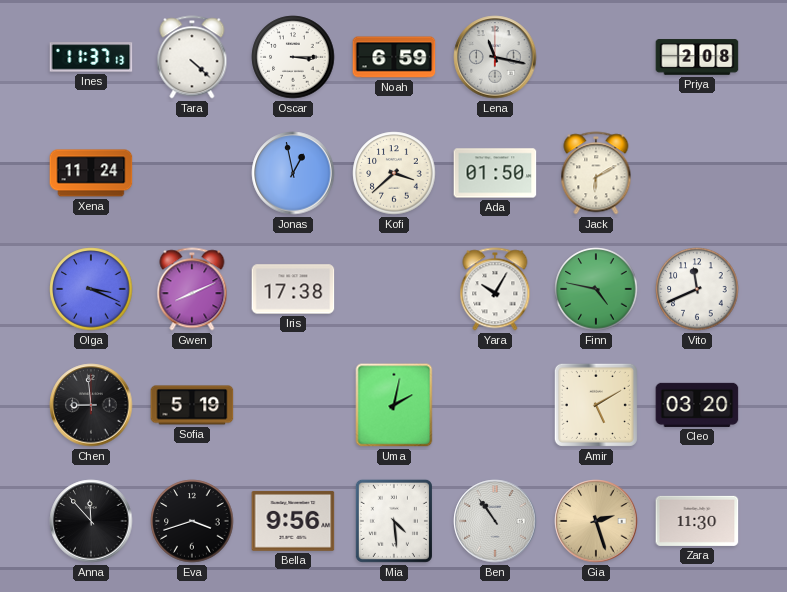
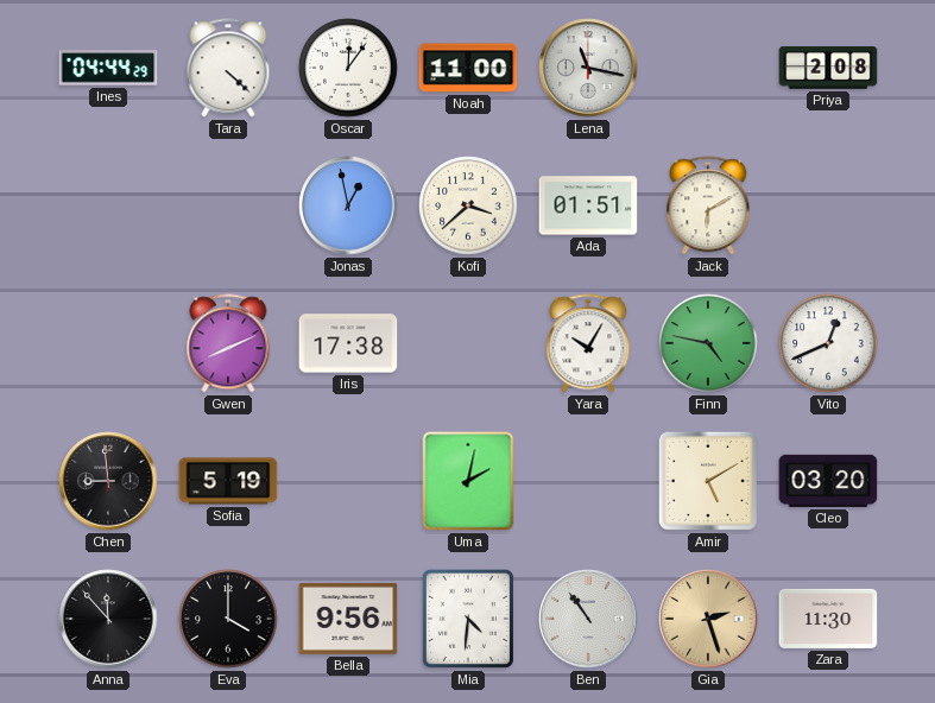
Ines: 11:37 -> 04:44 (108, 68)
Oscar: 3:15 -> 12:06 (348, 68)
Noah: 6:59 -> 11:00 (468, 68)
Xena: 11:24 -> none (91, 173)
Ada: 01:50 -> 01:51 (588, 205)
Olga: 3:19 -> none (91, 289)
Vito: 11:41 -> 12:41 (828, 343)
Eva: 3:42 -> 4:00 (228, 619)
Mia: 4:29 -> 4:31 (468, 619)
